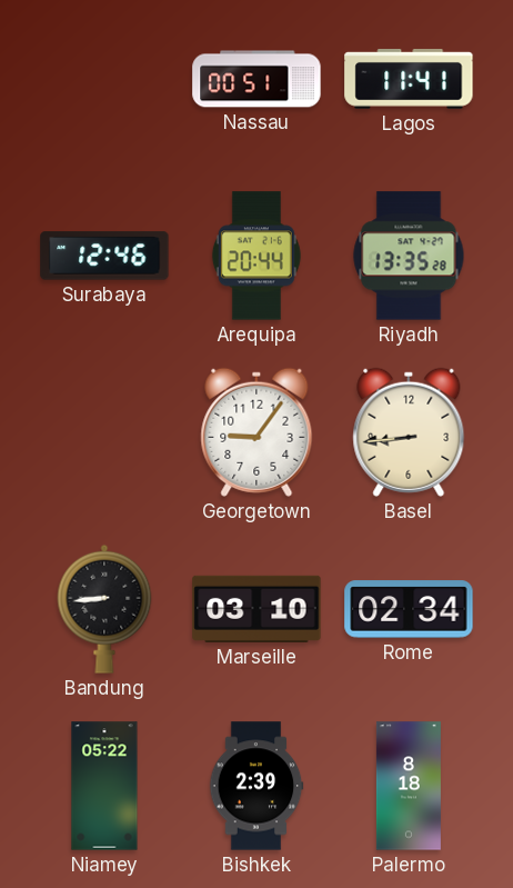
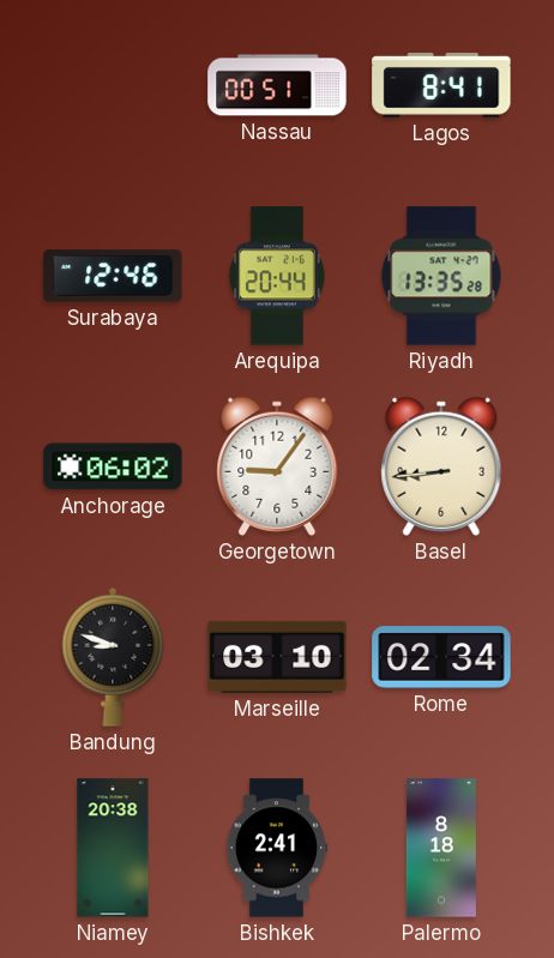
Lagos: 11:41 -> 8:41 (441, 85)
Anchorage: none -> 06:02 (113, 466)
Bandung: 8:44 -> 8:48 (113, 657)
Niamey: 05:22 -> 20:38 (113, 848)
Bishkek: 2:39 -> 2:41 (277, 848)
